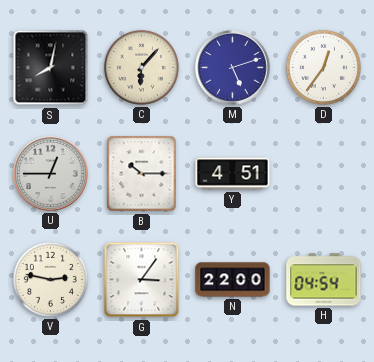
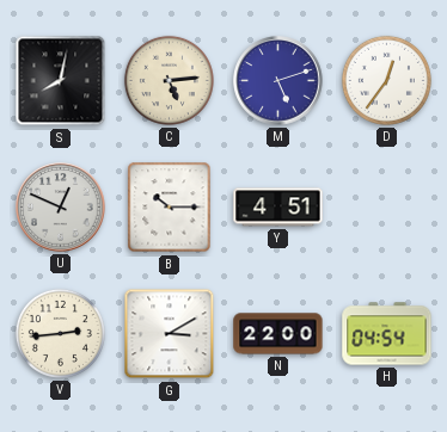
C: 6:07 -> 5:14 (169, 80)
U: 12:45 -> 12:49 (61, 208)
V: 2:47 -> 2:44 (60, 333)
G: 3:06 -> 3:10 (170, 334)
